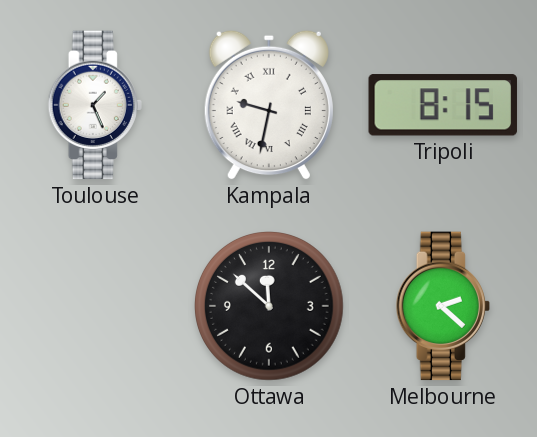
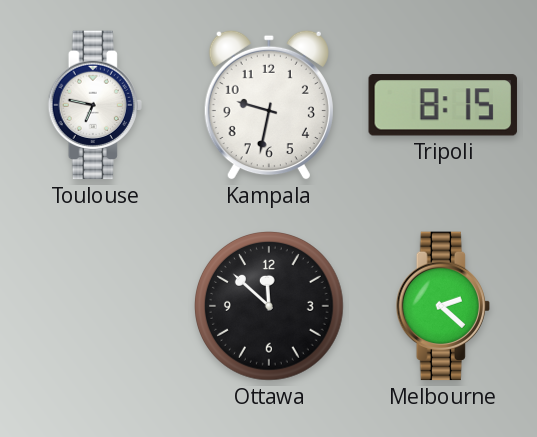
Toulouse: 1:26 -> 6:47 (95, 105)
Kampala numerals: Roman -> Arabic (269, 105)
